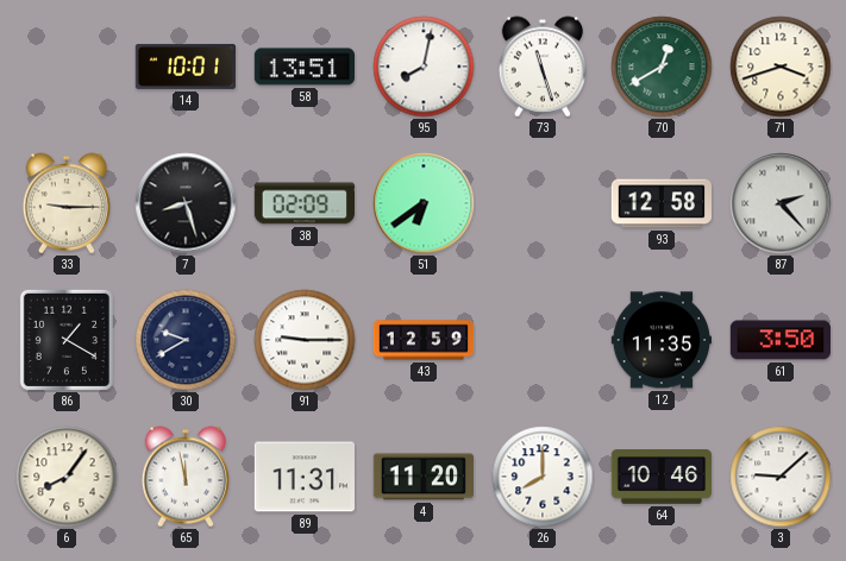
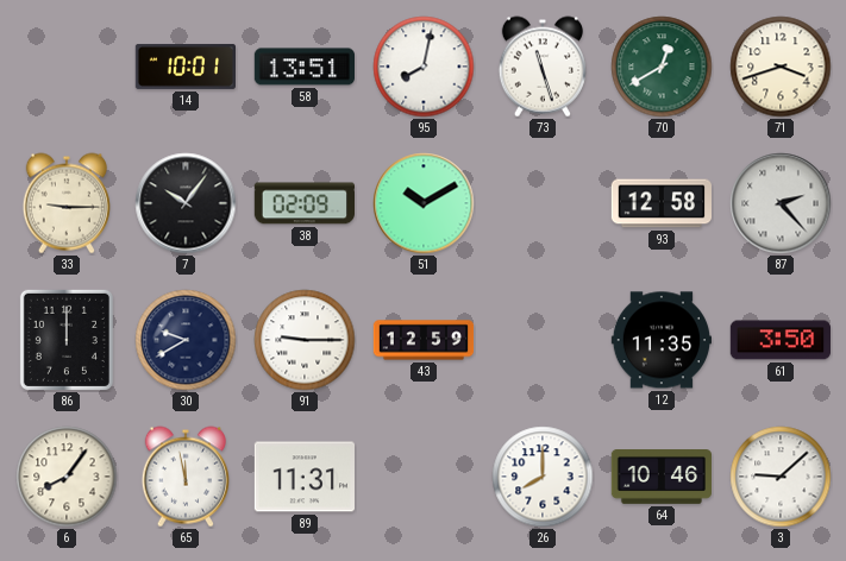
7: 8:27 -> 10:06 (186, 203)
51: 6:39 -> 10:10 (424, 203)
86: 1:20 -> 12:00 (67, 340)
4: 11:20 -> none (422, 477)
